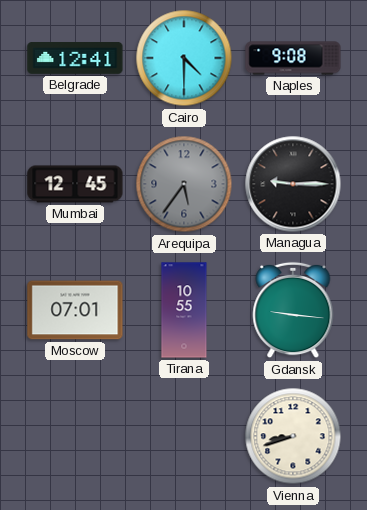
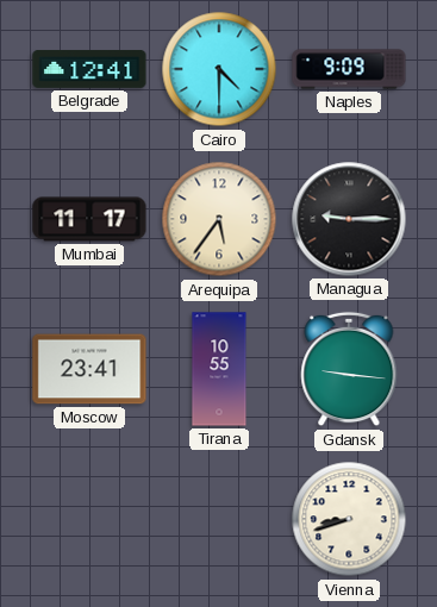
Naples: 9:08 -> 9:09 (349, 69)
Mumbai: 12:45 -> 11:17 (89, 219)
Arequipa dial: grey -> cream (219, 219)
Moscow: 07:01 -> 23:41 (89, 369)
